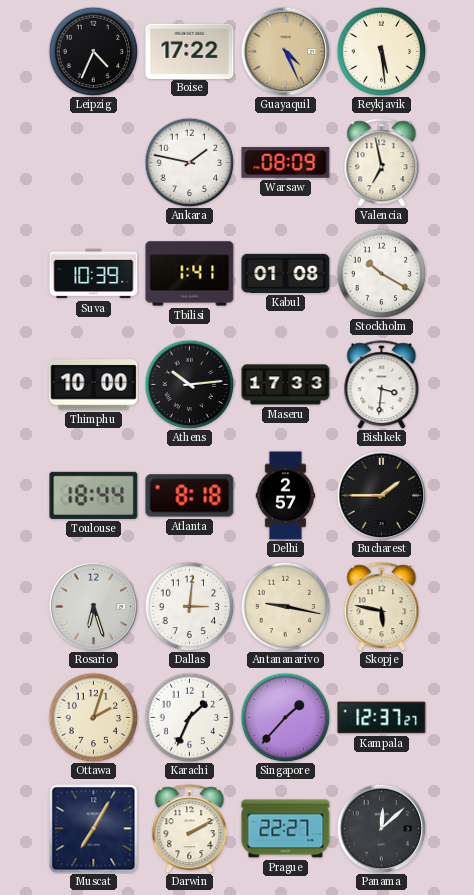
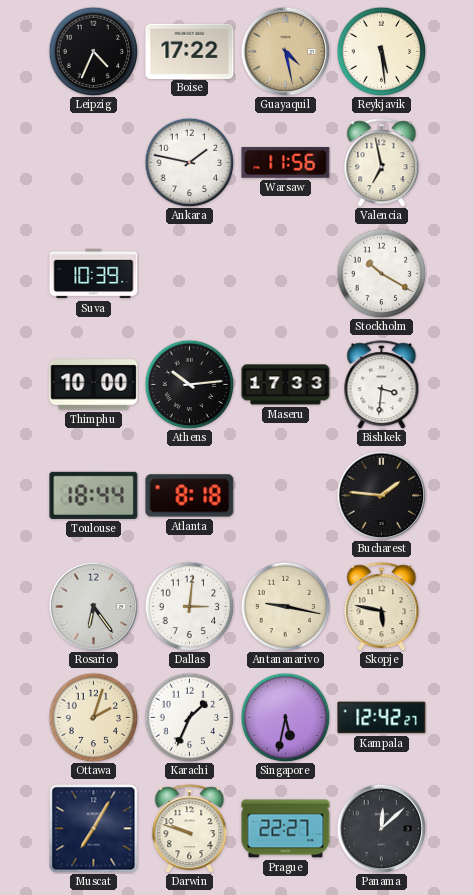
Guayaquil: 4:26 -> 4:28 (285, 51)
Warsaw: 08:09 -> 11:56 (286, 163)
Tbilisi: 1:41 -> none (190, 274)
Kabul: 01:08 -> none (286, 273)
Delhi: 2:57 -> none (286, 496)
Bucharest: 1:45 -> 1:46 (381, 495)
Rosario: 6:27 -> 6:24 (93, 606)
Singapore: 1:37 -> 5:32 (285, 717)
Kampala: 12:37 -> 12:42 (382, 718)
Darwin: 2:10 -> 9:48 (190, 829)
